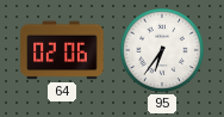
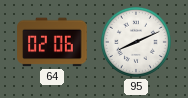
95: 6:36 -> 8:11 (136, 42)
